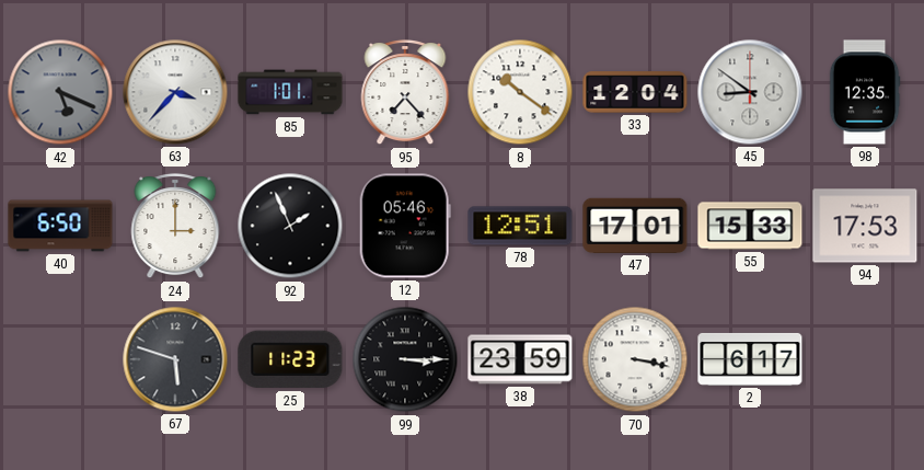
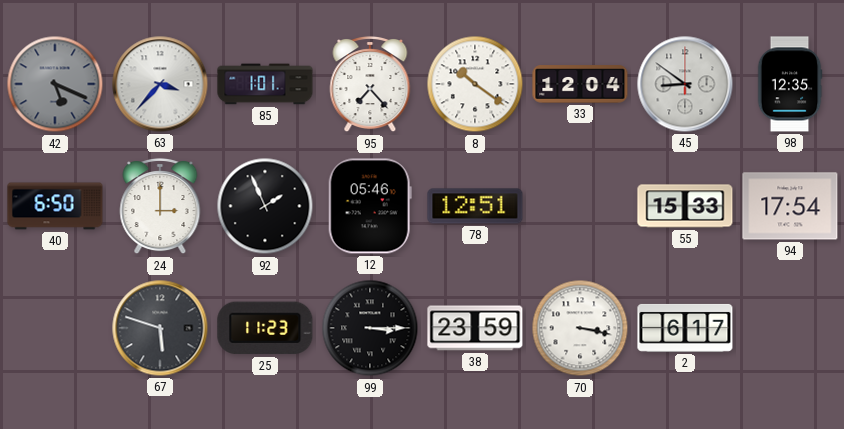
47: 17:01 -> none (635, 226)
94: 17:53 -> 17:54 (790, 206)
